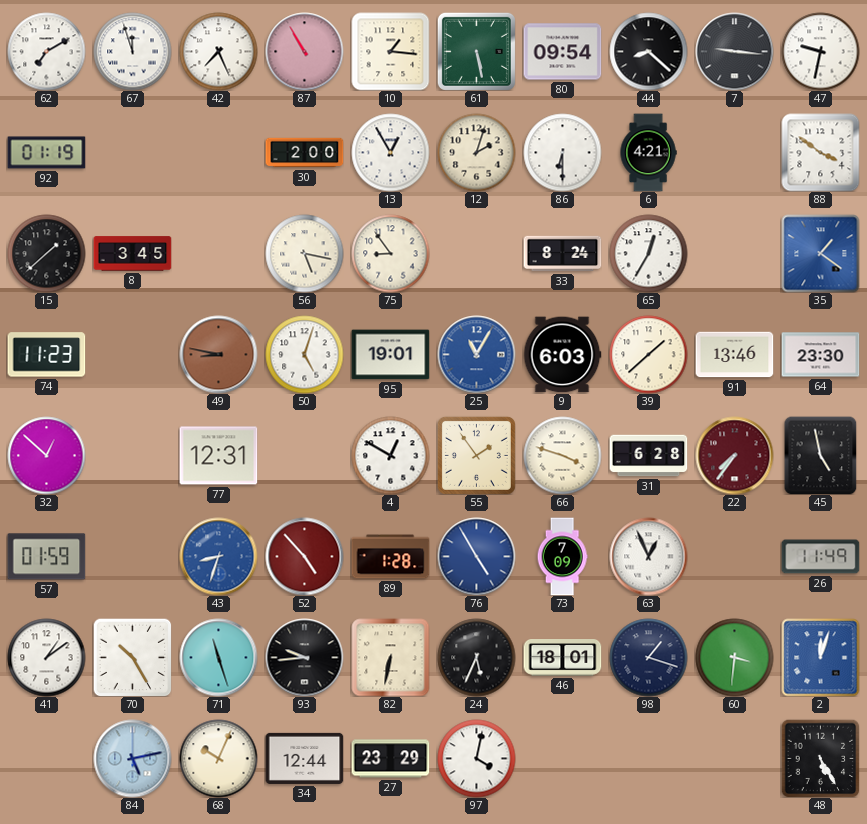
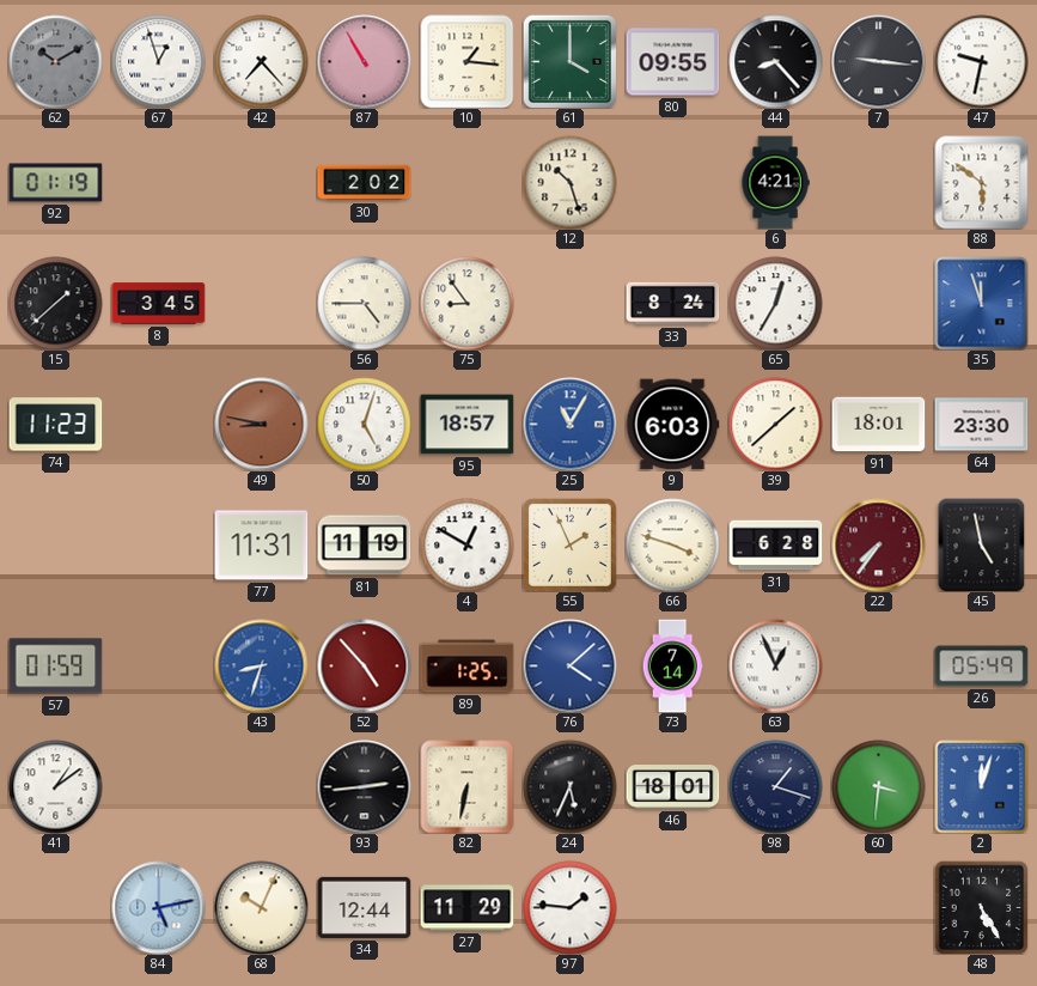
62: 7:10 -> 10:10 (55, 61)
62 dial: white -> grey (55, 61)
67: 11:57 -> 12:57 (158, 61)
42: 7:26 -> 7:23 (261, 61)
61: 5:28 -> 4:00 (569, 61)
80: 09:54 -> 09:55 (672, 62)
44: 8:22 -> 8:23 (775, 61)
30: 2:00 -> 2:02 (364, 183)
13: 12:55 -> none (390, 152)
12: 2:03 -> 10:27 (569, 182)
86: 6:30 -> none (562, 152)
88: 3:51 -> 5:51 (981, 182)
56: 5:17 -> 4:45 (364, 303)
35: 1:21 -> 11:57 (981, 303)
95: 19:01 -> 18:57 (466, 425)
91: 13:46 -> 18:01 (878, 425)
32: 12:52 -> none (46, 455)
77: 12:31 -> 11:31 (261, 546)
81: none -> 11:19 (364, 546)
55: 1:54 -> 1:56 (569, 544)
89: 1:28 -> 1:25 (466, 667)
76: 4:55 -> 4:08 (569, 665)
73: 7:09 -> 7:14 (672, 665)
26: 11:49 -> 05:49 (981, 667)
70: 10:25 -> none (132, 657)
71: 11:27 -> none (218, 657)
93: 9:44 -> 2:44 (364, 786)
27: 23:29 -> 11:29 (466, 908)
97: 4:02 -> 1:46 (569, 907)
